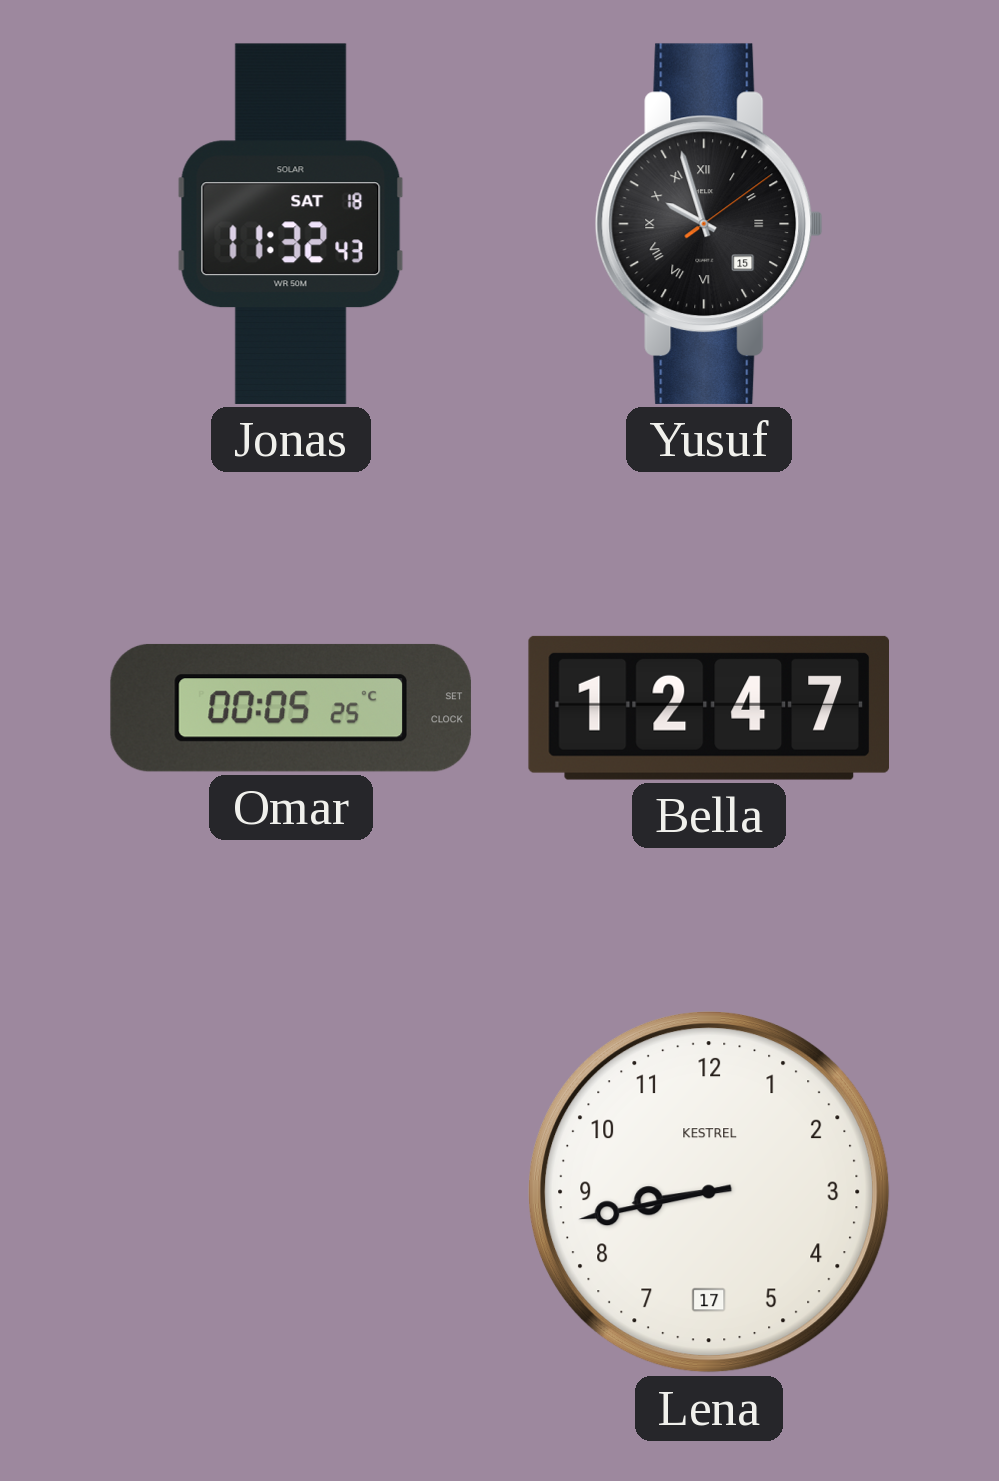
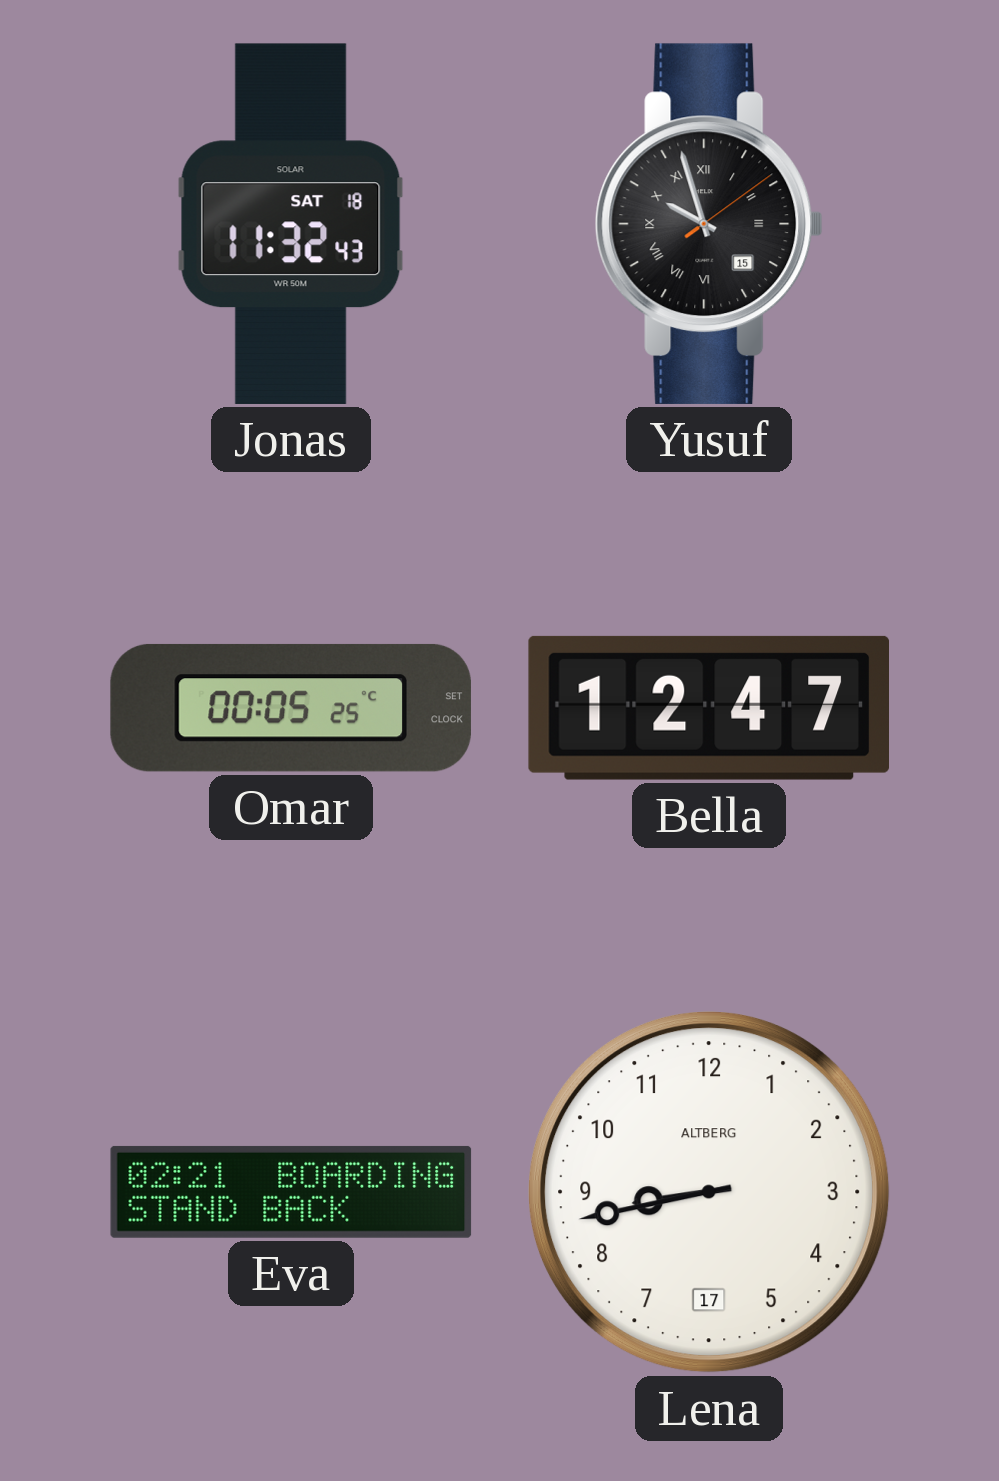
Eva: none -> 02:21 (291, 1192)
Lena brand: KESTREL -> ALTBERG (709, 1192)
